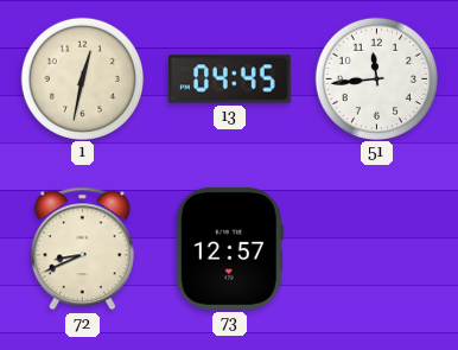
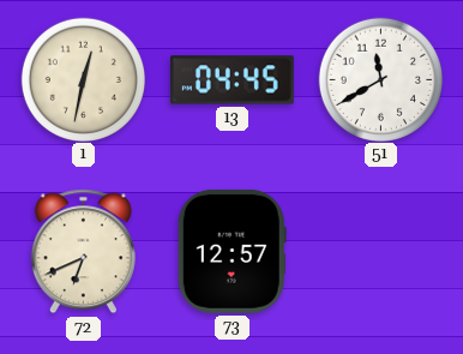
51: 11:44 -> 11:40 (380, 79)
72: 8:41 -> 6:41 (83, 252)
